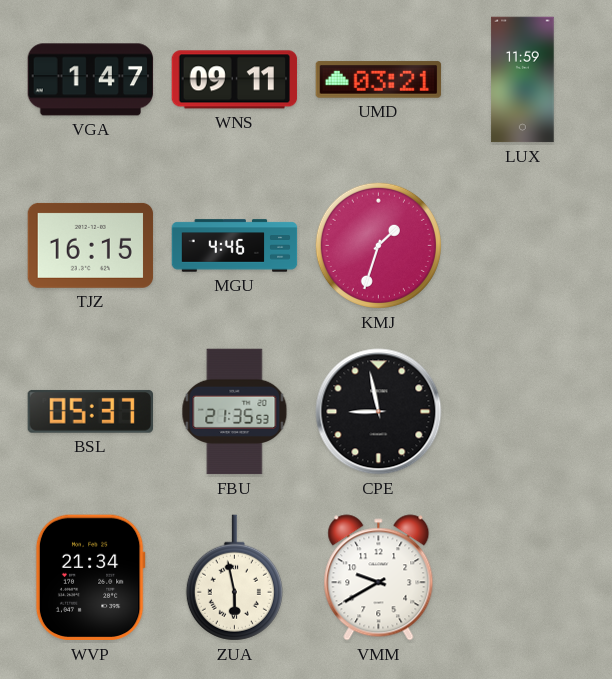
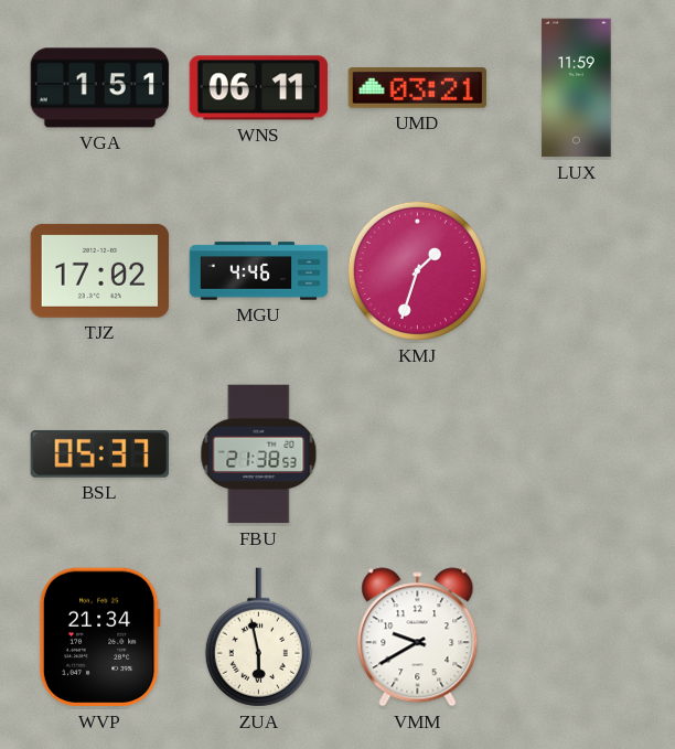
VGA: 1:47 -> 1:51 (100, 88)
WNS: 09:11 -> 06:11 (259, 88)
TJZ: 16:15 -> 17:02 (100, 270)
FBU: 21:35 -> 21:38 (259, 454)
CPE: 8:58 -> none (379, 412)
